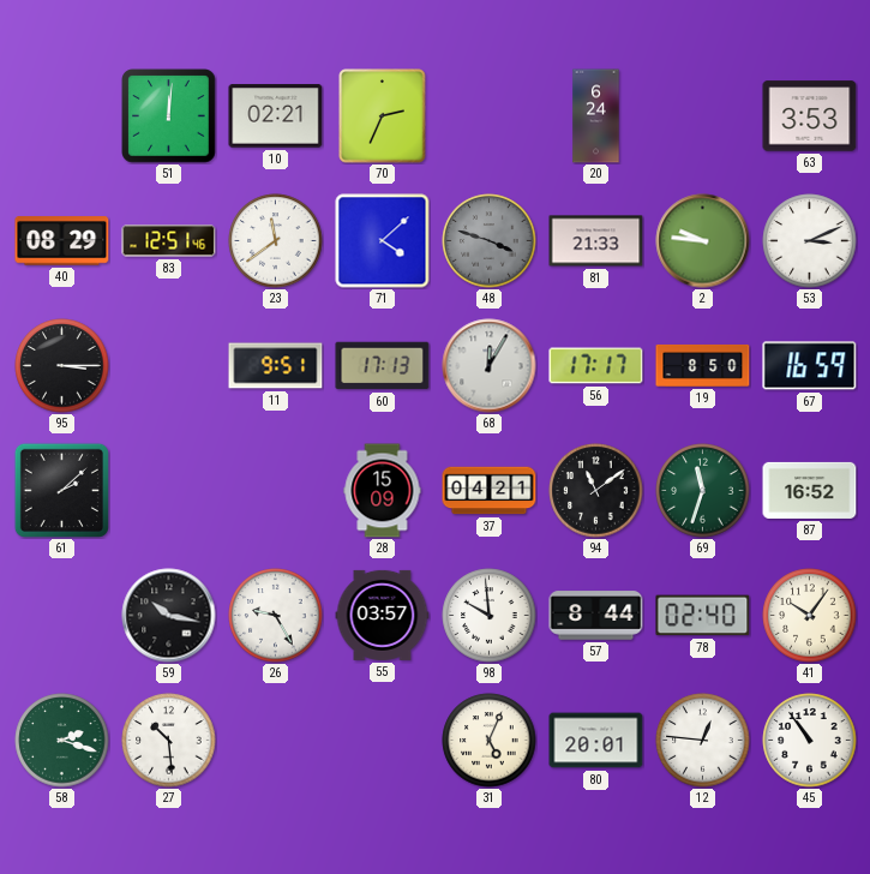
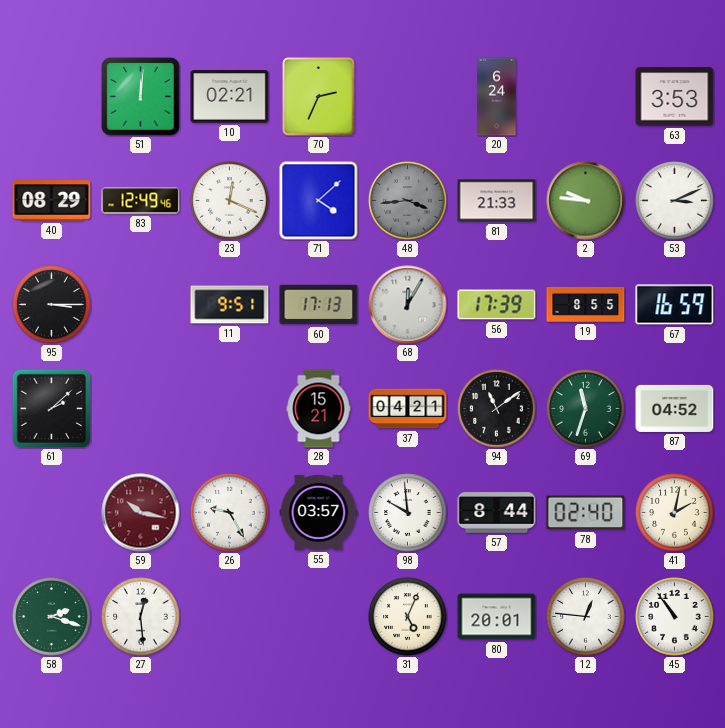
83: 12:51 -> 12:49 (141, 201)
23: 11:39 -> 12:19 (230, 201)
48: 3:48 -> 3:44 (408, 201)
56: 17:17 -> 17:39 (497, 305)
19: 8:50 -> 8:55 (586, 305)
28: 15:09 -> 15:21 (319, 409)
87: 16:52 -> 04:52 (675, 408)
59 dial: black -> burgundy (141, 513)
41: 10:06 -> 2:02 (675, 513)
27: 10:29 -> 12:29 (141, 617)
